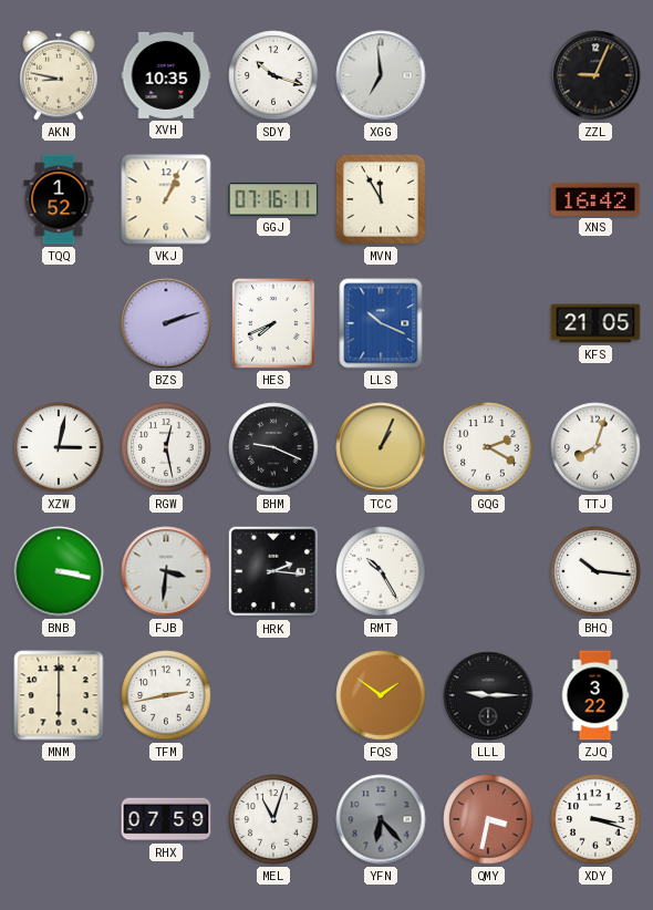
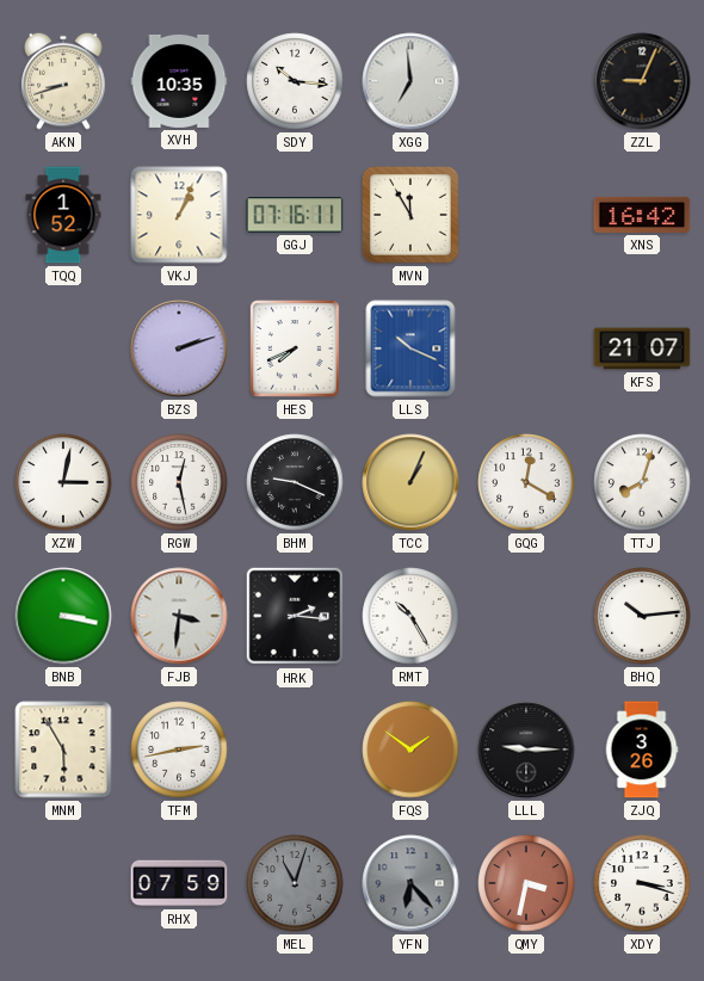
AKN: 8:47 -> 8:42 (63, 81)
SDY: 10:18 -> 10:16 (295, 81)
KFS: 21:05 -> 21:07 (642, 348)
GQG: 2:20 -> 12:20 (526, 482)
BHQ: 10:16 -> 10:14 (642, 616)
MNM: 6:00 -> 5:55 (63, 749)
ZJQ: 3:22 -> 3:26 (642, 749)
MEL dial: white -> grey (295, 883)
